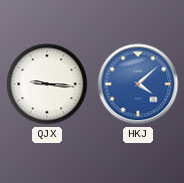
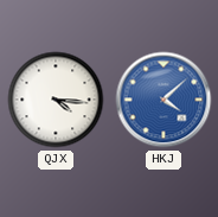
QJX: 9:16 -> 4:16 (56, 100)
